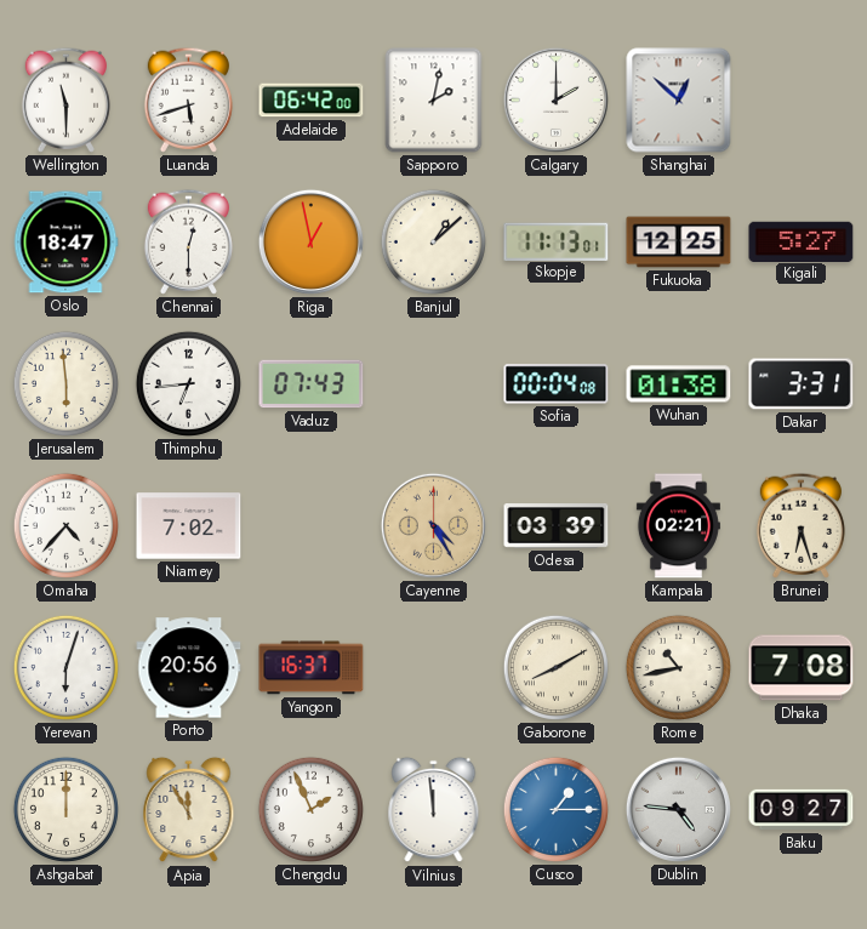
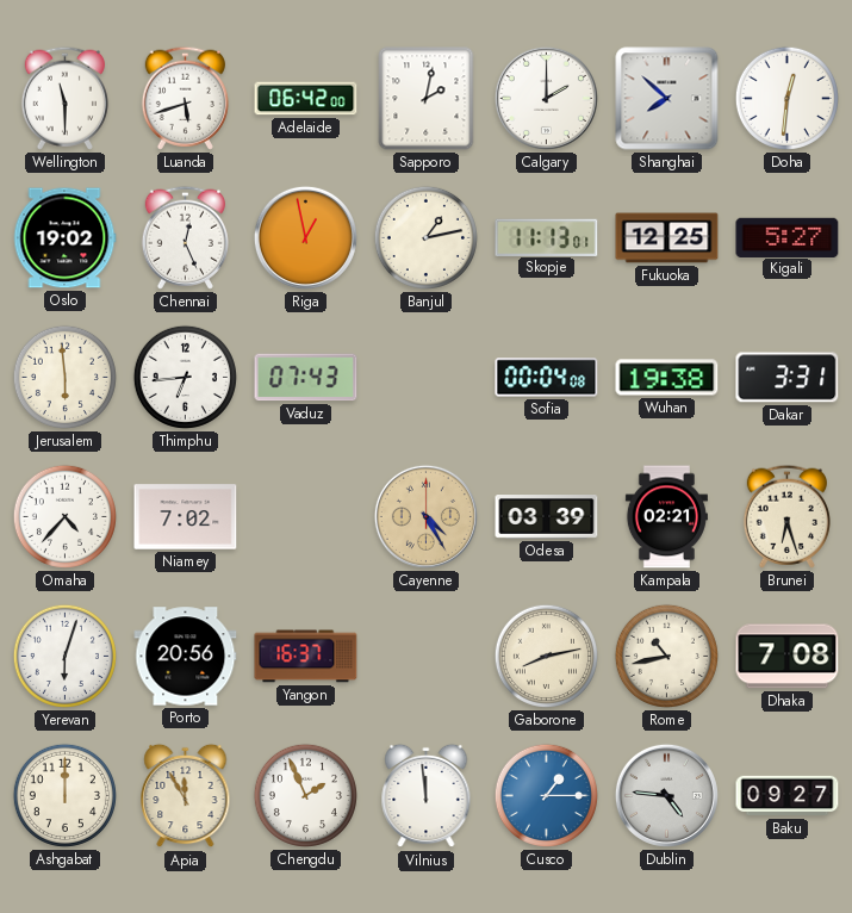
Shanghai: 12:52 -> 7:52 (667, 99)
Doha: none -> 12:31 (786, 98)
Oslo: 18:47 -> 19:02 (64, 238)
Chennai: 12:30 -> 12:26 (185, 237)
Banjul: 1:08 -> 1:13 (425, 237)
Wuhan: 01:38 -> 19:38 (667, 378)
Gaborone: 8:10 -> 8:13 (546, 656)
